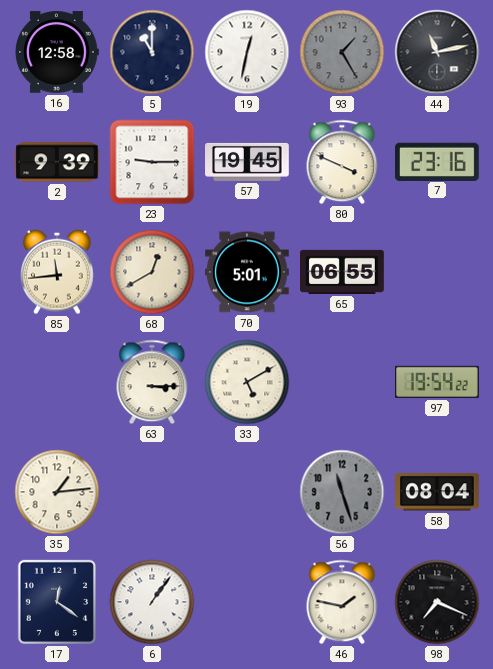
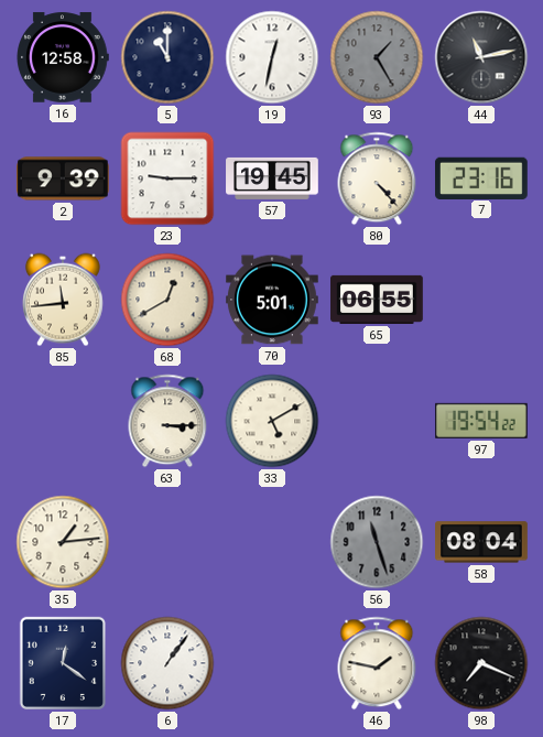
80: 3:49 -> 4:23 (377, 178)
